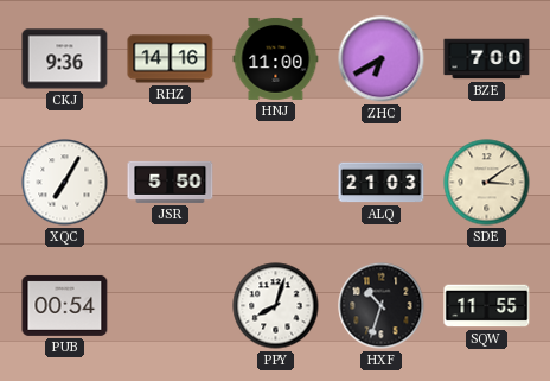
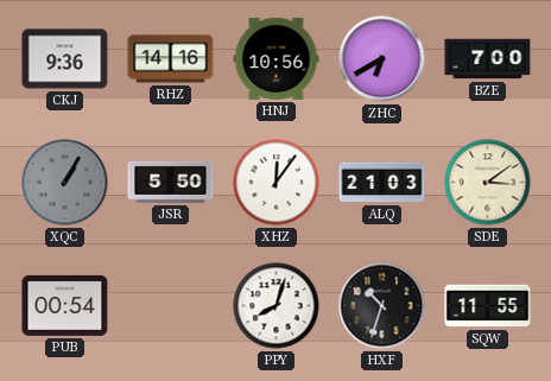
HNJ: 11:00 -> 10:56 (277, 58)
XQC: 7:05 -> 1:05 (65, 183)
XQC dial: white -> grey (65, 183)
XHZ: none -> 12:06 (277, 183)
